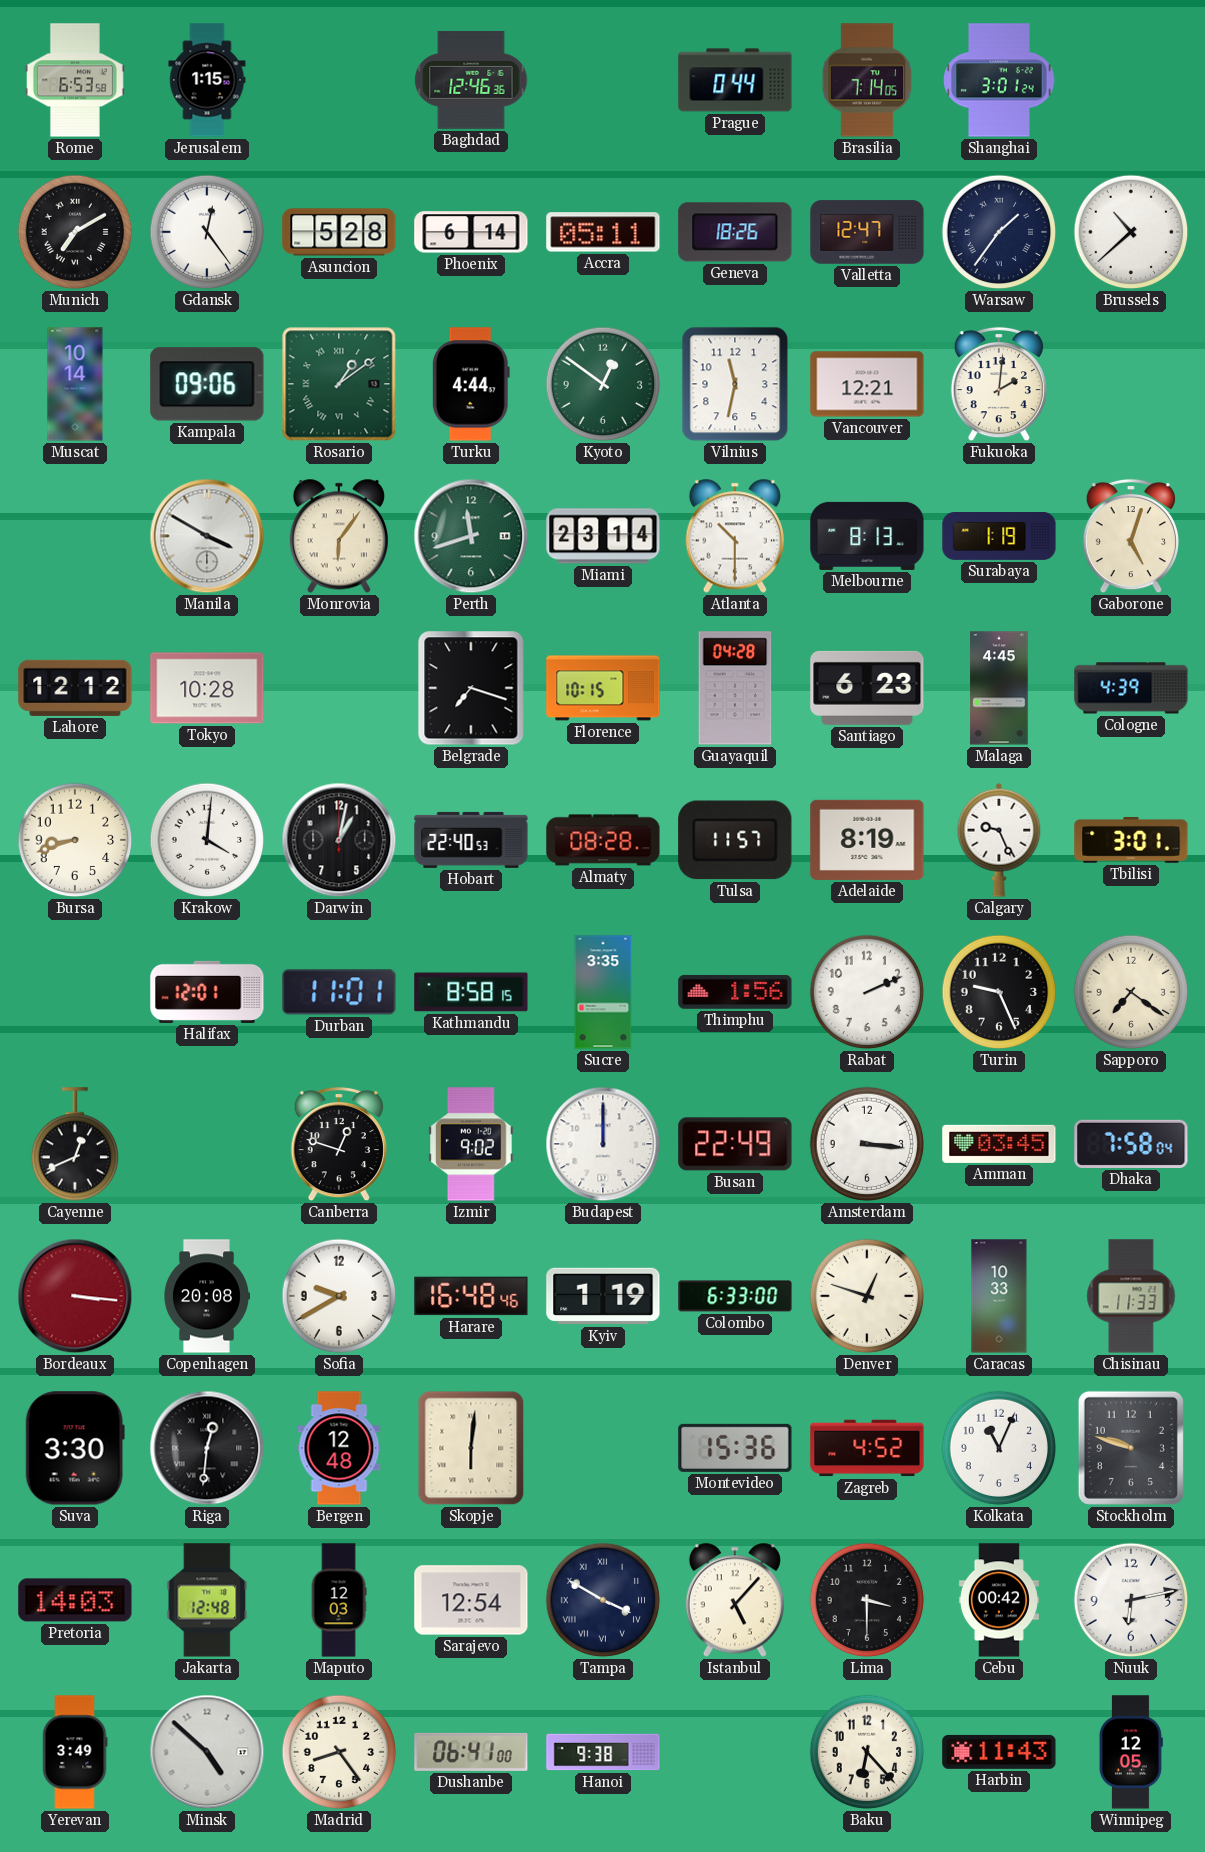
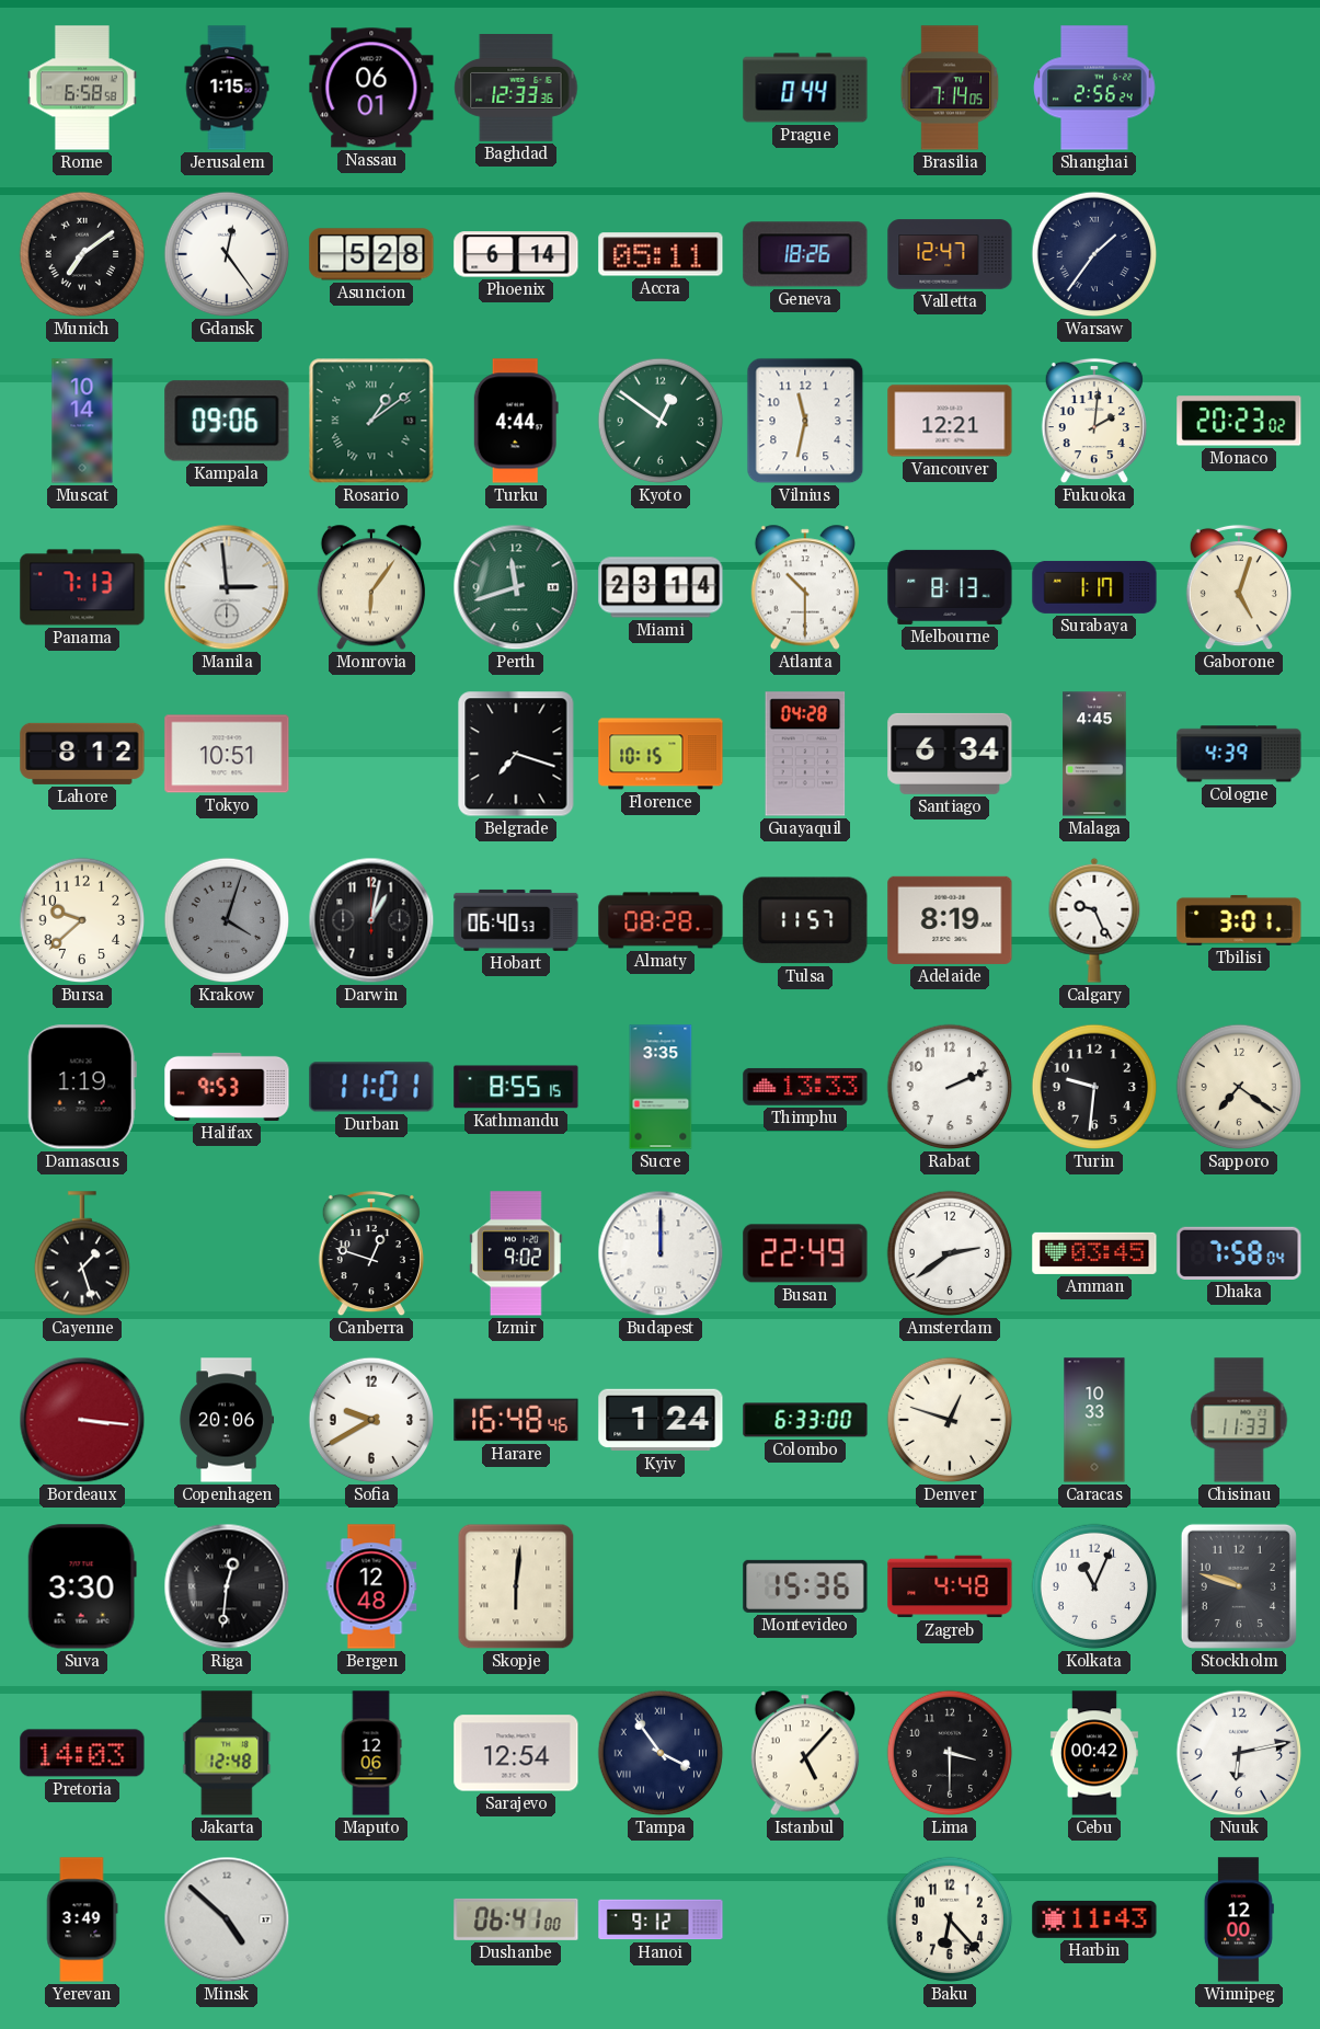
Rome: 6:53 -> 6:58 (82, 88)
Nassau: none -> 06:01 (371, 88)
Baghdad: 12:46 -> 12:33 (516, 89)
Shanghai: 3:01 -> 2:56 (1094, 88)
Munich: 7:10 -> 7:09 (82, 254)
Brussels: 10:38 -> none (1131, 232)
Monaco: none -> 20:23 (1239, 421)
Panama: none -> 7:13 (82, 587)
Manila: 3:50 -> 2:59 (227, 587)
Surabaya: 1:19 -> 1:17 (1094, 587)
Lahore: 12:12 -> 8:12 (82, 754)
Tokyo: 10:28 -> 10:51 (227, 754)
Santiago: 6:23 -> 6:34 (950, 754)
Bursa: 8:42 -> 9:38 (82, 920)
Krakow: 4:01 -> 4:03 (227, 920)
Krakow dial: white -> grey (227, 920)
Hobart: 22:40 -> 06:40 (516, 920)
Damascus: none -> 1:19 (82, 1087)
Halifax: 12:01 -> 9:53 (227, 1087)
Kathmandu: 8:58 -> 8:55 (516, 1087)
Thimphu: 1:56 -> 13:33 (805, 1087)
Turin: 9:26 -> 9:31 (1094, 1087)
Cayenne: 12:41 -> 1:27 (81, 1253)
Amsterdam: 3:16 -> 2:39 (950, 1253)
Copenhagen: 20:08 -> 20:06 (226, 1420)
Kyiv: 1:19 -> 1:24 (661, 1420)
Zagreb: 4:52 -> 4:48 (950, 1586)
Maputo: 12:03 -> 12:06 (371, 1753)
Tampa: 3:50 -> 3:54 (661, 1753)
Madrid: 8:24 -> none (339, 1752)
Hanoi: 9:38 -> 9:12 (661, 1919)
Winnipeg: 12:05 -> 12:00 (1239, 1919)
